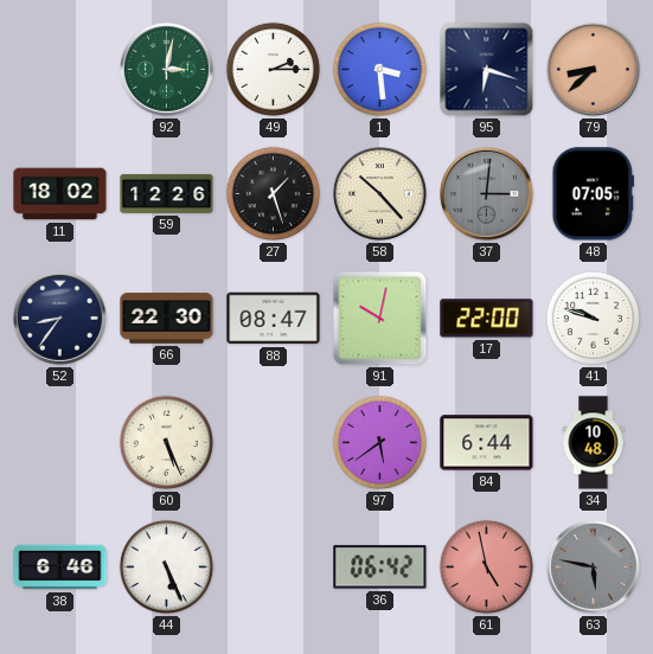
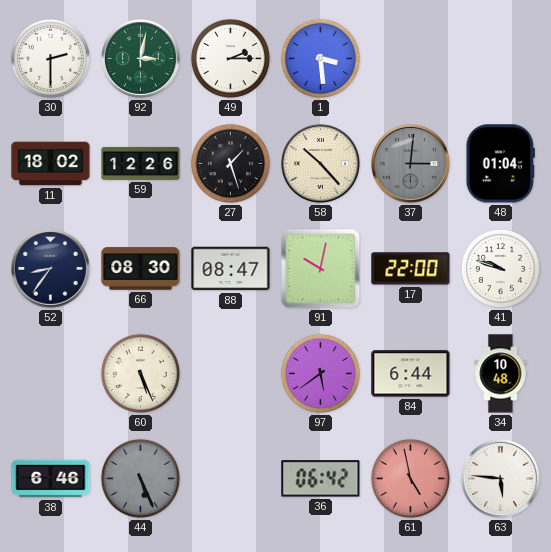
30: none -> 2:30 (50, 58)
95: 6:18 -> none (487, 70)
79: 8:38 -> none (594, 70)
48: 07:05 -> 01:04 (500, 164)
66: 22:30 -> 08:30 (141, 269)
44 dial: white -> grey (140, 478)
63: 5:47 -> 5:46 (501, 479)
63 dial: grey -> white (501, 479)
